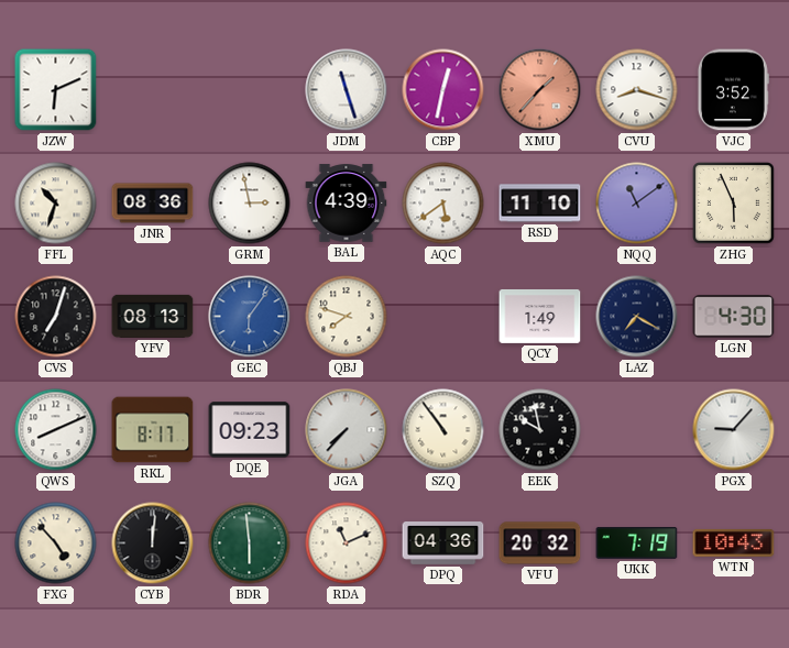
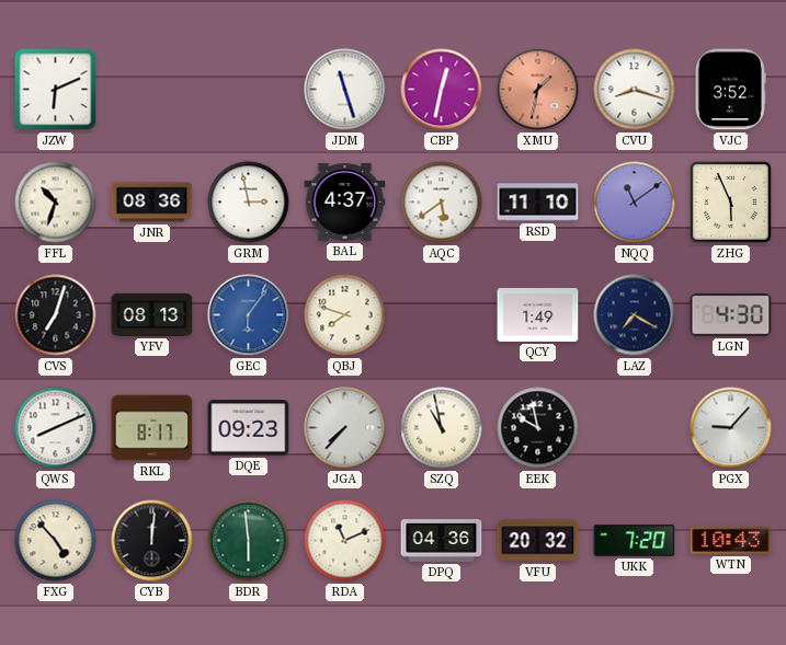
XMU: 1:37 -> 1:32 (538, 90)
BAL: 4:39 -> 4:37 (345, 203)
SZQ: 10:54 -> 10:58 (442, 428)
UKK: 7:19 -> 7:20 (635, 541)
